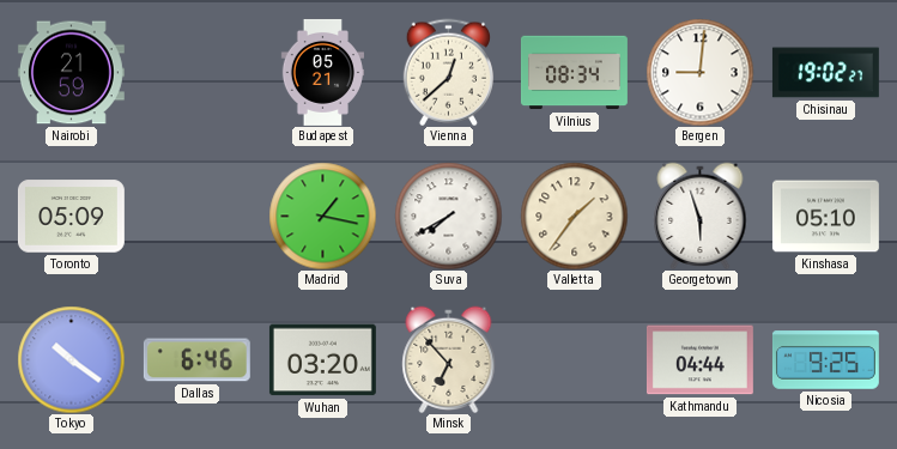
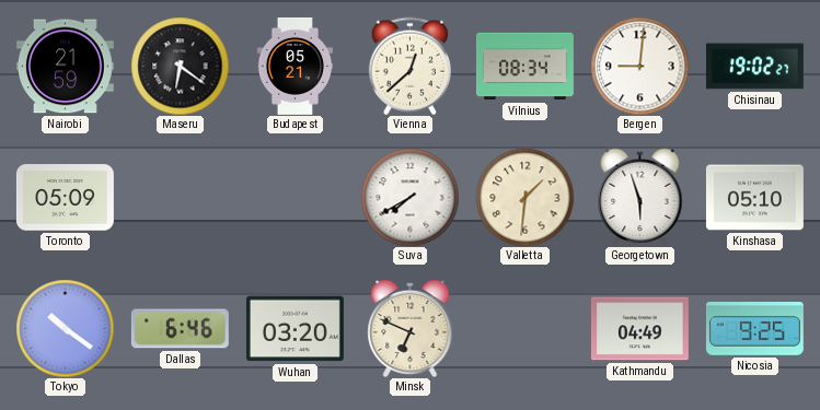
Maseru: none -> 6:21 (180, 66)
Madrid: 1:17 -> none (322, 216)
Valletta: 1:36 -> 1:31 (524, 197)
Minsk: 6:53 -> 6:49 (411, 328)
Kathmandu: 04:44 -> 04:49 (639, 329)
